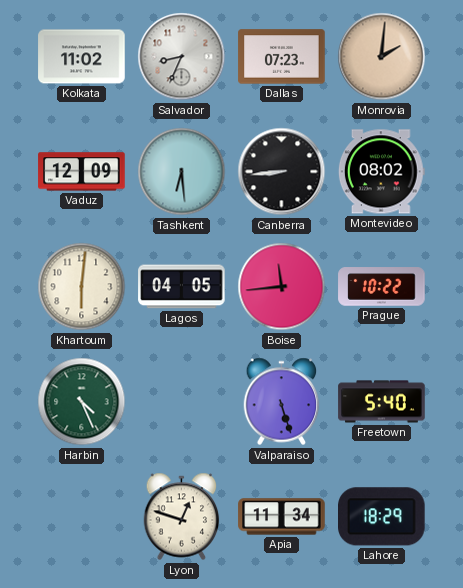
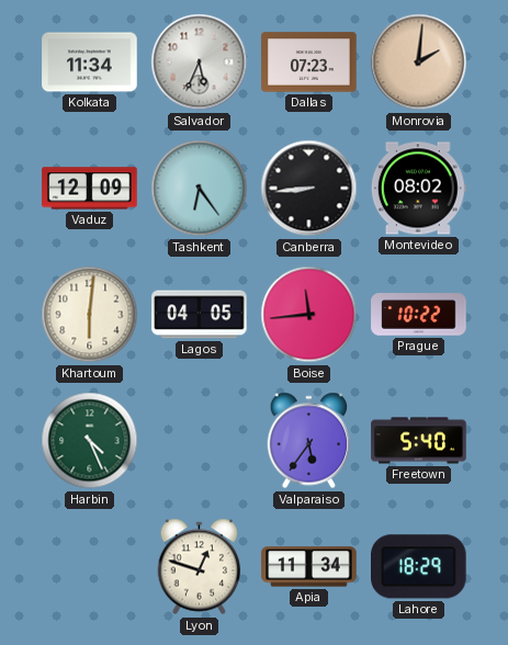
Kolkata: 11:02 -> 11:34 (90, 63)
Salvador: 8:34 -> 5:34 (200, 63)
Tashkent: 6:29 -> 6:24 (200, 189)
Valparaiso: 5:27 -> 5:36 (309, 441)
